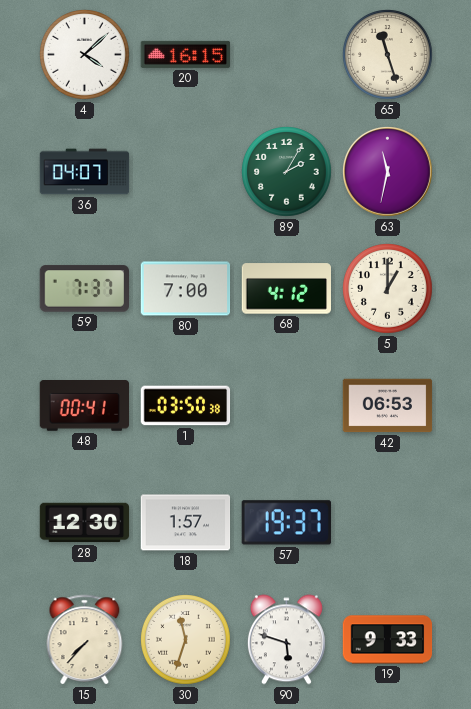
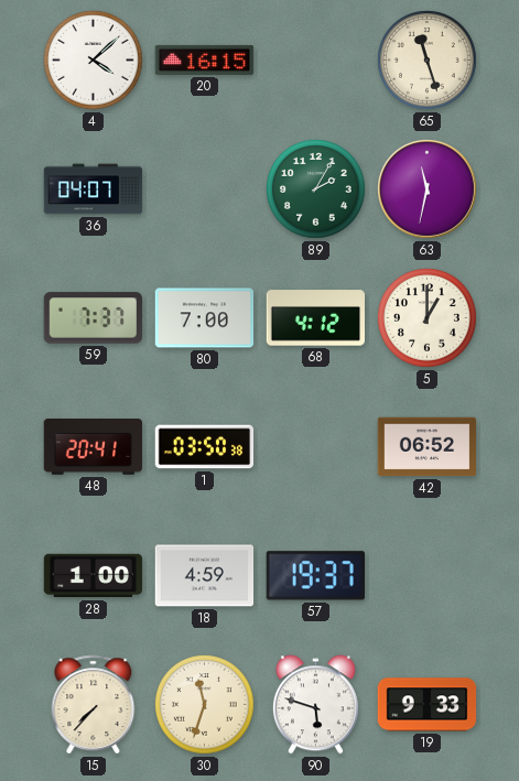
48: 00:41 -> 20:41 (94, 447)
42: 06:53 -> 06:52 (428, 447)
28: 12:30 -> 1:00 (94, 576)
18: 1:57 -> 4:59 (205, 576)
